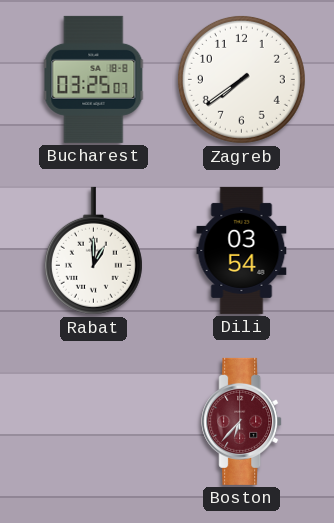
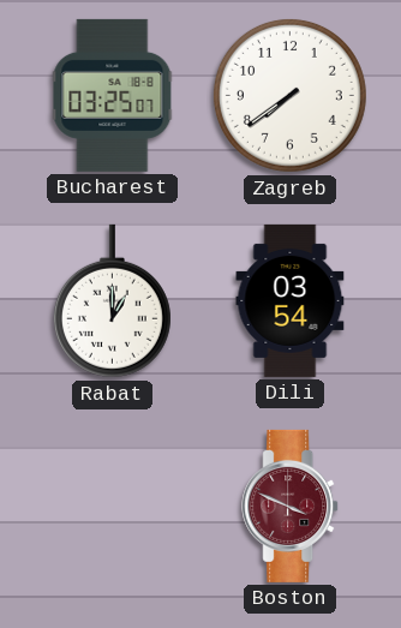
Boston: 6:37 -> 3:49 (291, 506)
